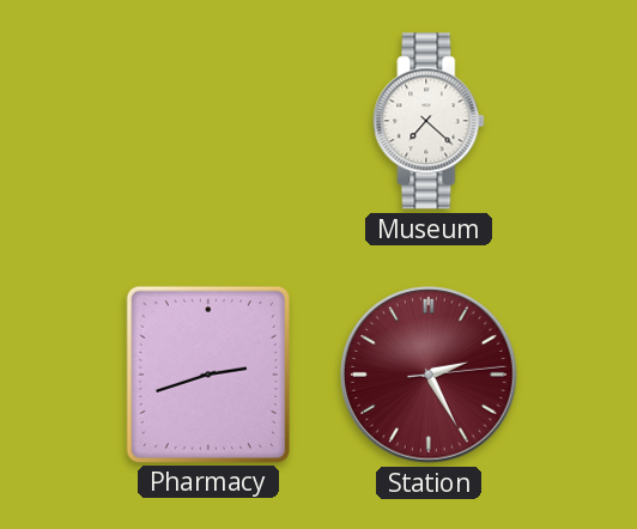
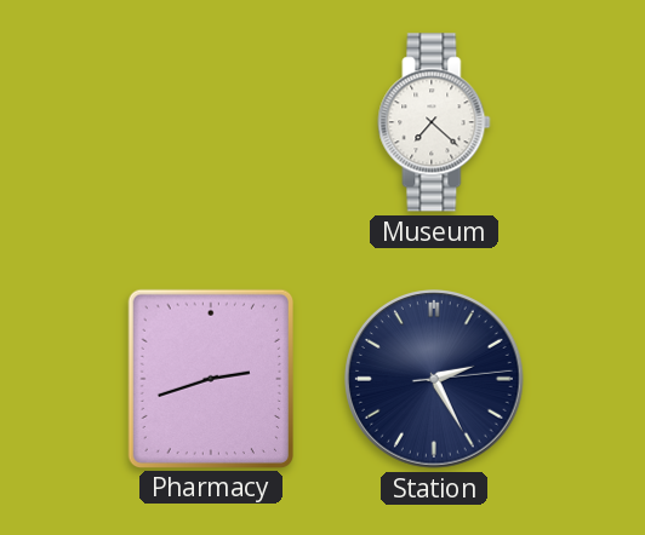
Station dial: burgundy -> navy (434, 379)
